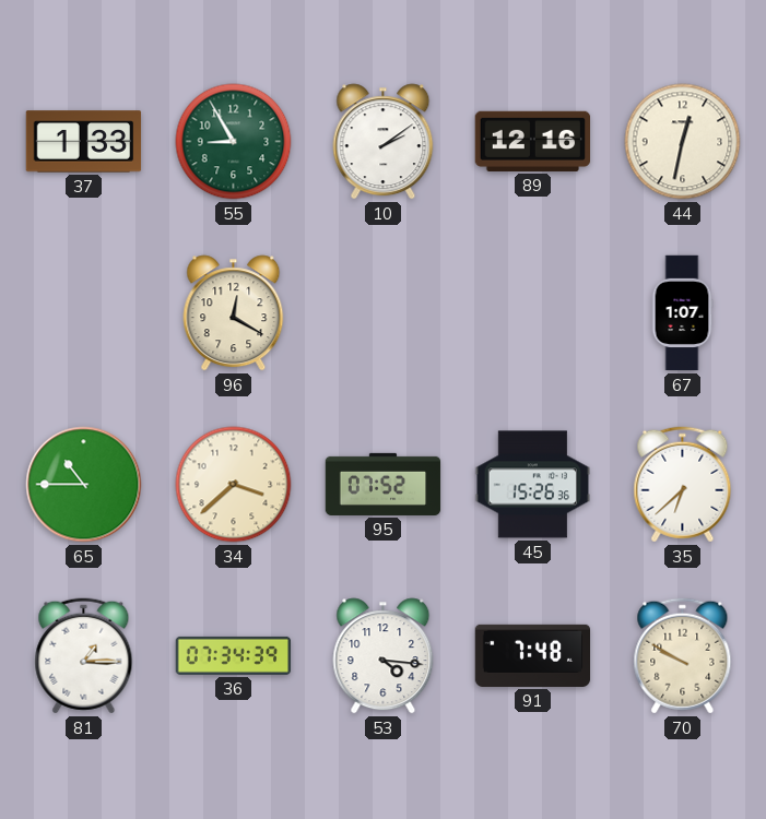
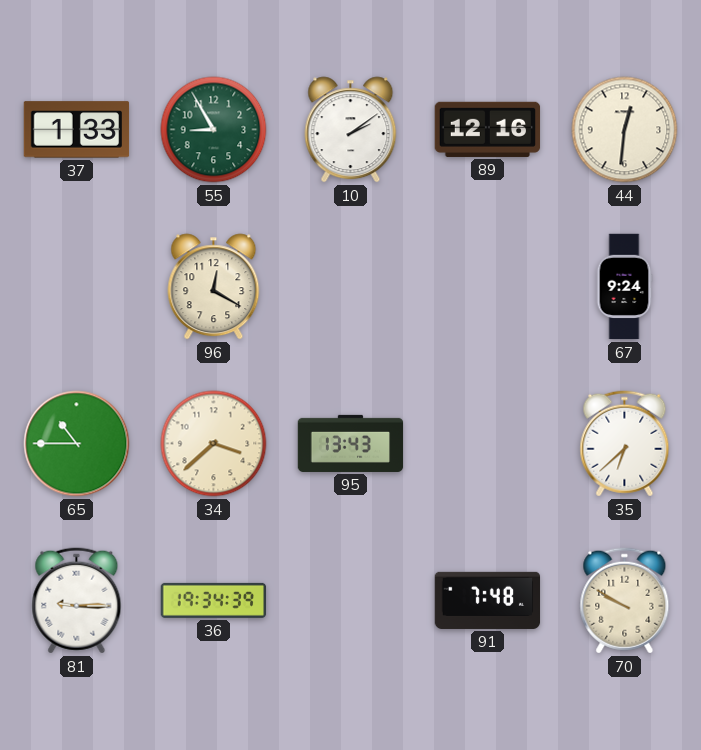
44: 12:32 -> 12:31 (625, 130)
67: 1:07 -> 9:24 (624, 287)
95: 07:52 -> 13:43 (351, 443)
45: 15:26 -> none (533, 485)
81: 1:15 -> 9:15 (77, 601)
36: 07:34 -> 19:34 (214, 600)
53: 4:16 -> none (384, 656)
